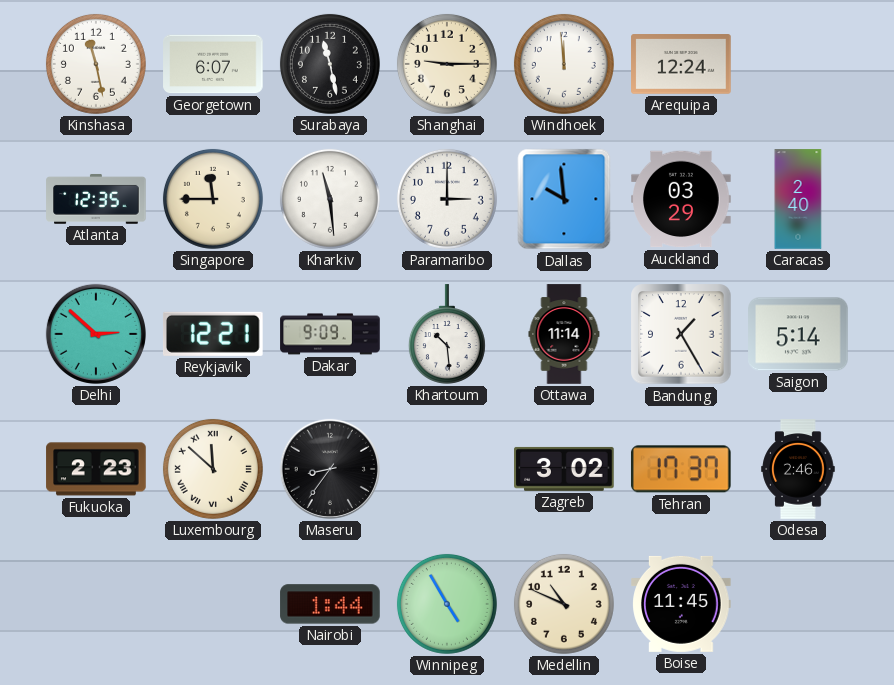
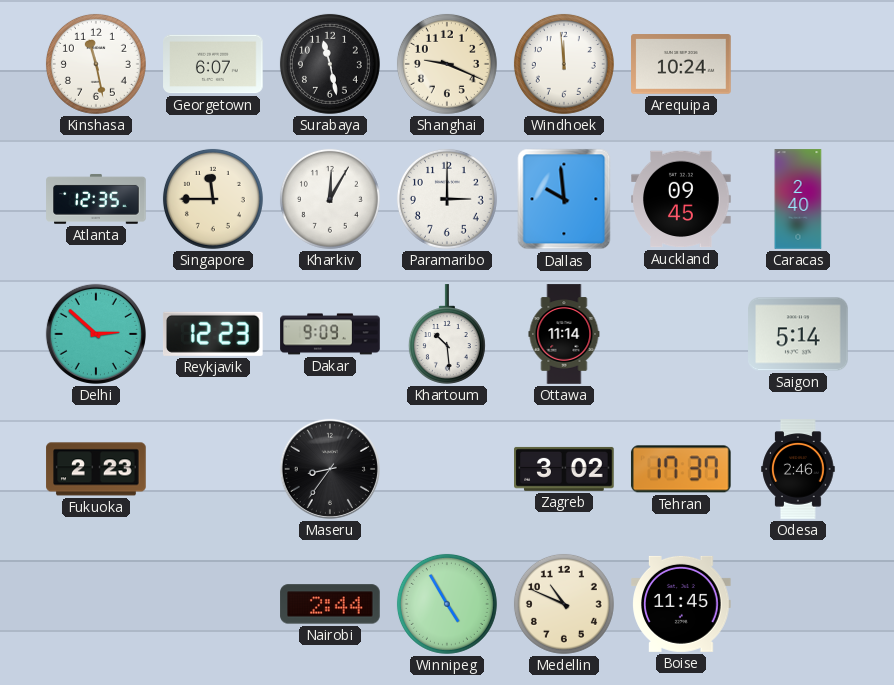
Shanghai: 9:15 -> 9:19 (447, 64)
Arequipa: 12:24 -> 10:24 (681, 64)
Kharkiv: 11:29 -> 12:05 (330, 199)
Auckland: 03:29 -> 09:45 (681, 199)
Reykjavik: 12:21 -> 12:23 (213, 334)
Bandung: 1:25 -> none (681, 334)
Luxembourg: 11:52 -> none (213, 469)
Nairobi: 1:44 -> 2:44 (330, 604)
